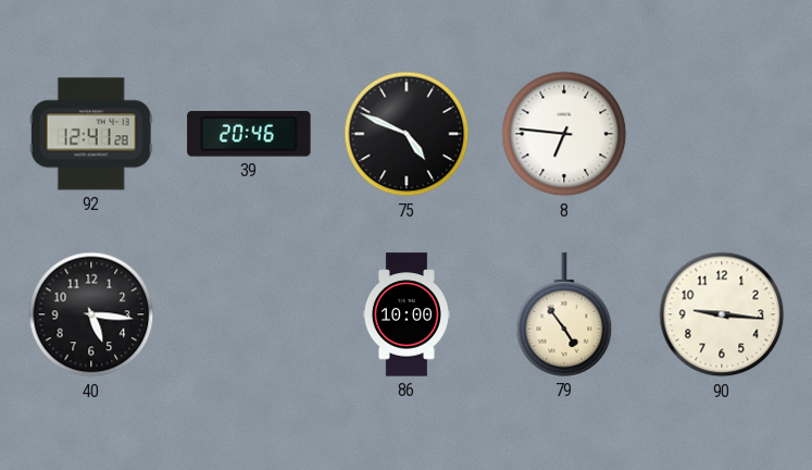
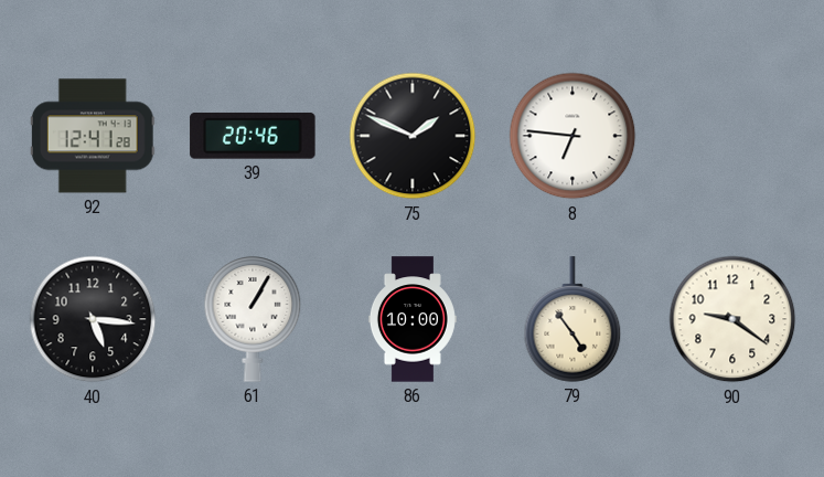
75: 4:49 -> 1:49 (413, 136)
61: none -> 1:05 (253, 319)
90: 9:16 -> 9:21 (732, 319)
